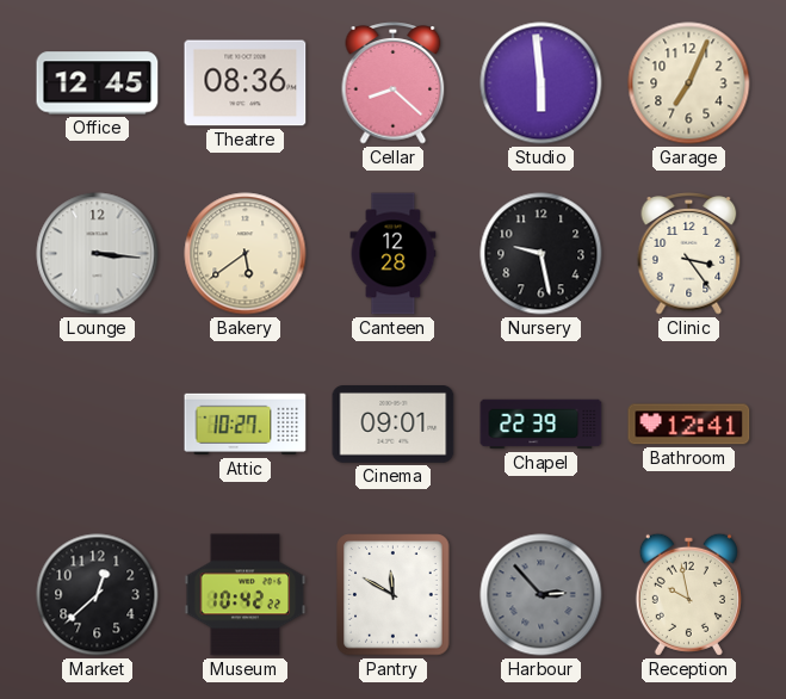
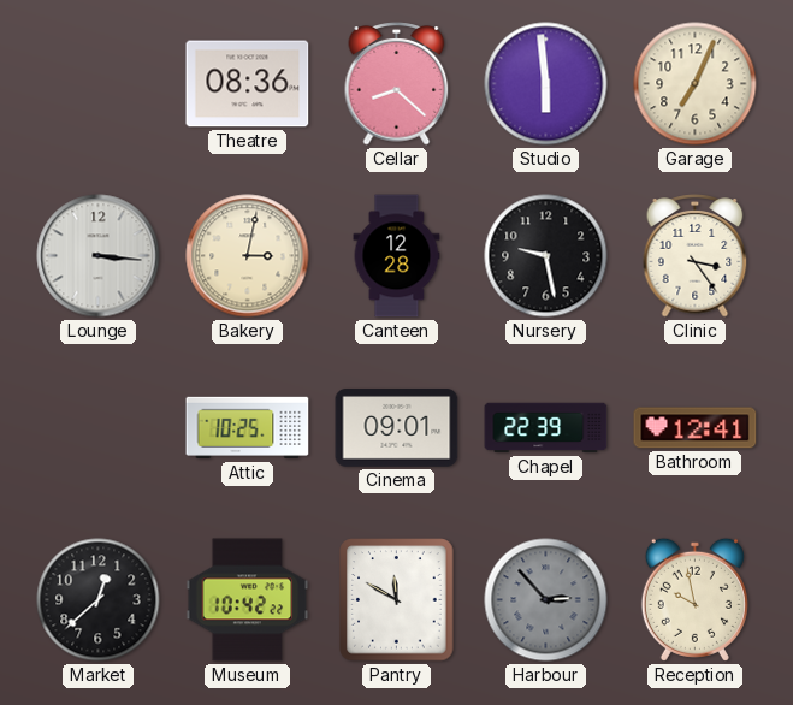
Office: 12:45 -> none (98, 83)
Bakery: 5:39 -> 3:02 (248, 256)
Attic: 10:27 -> 10:25 (248, 428)
